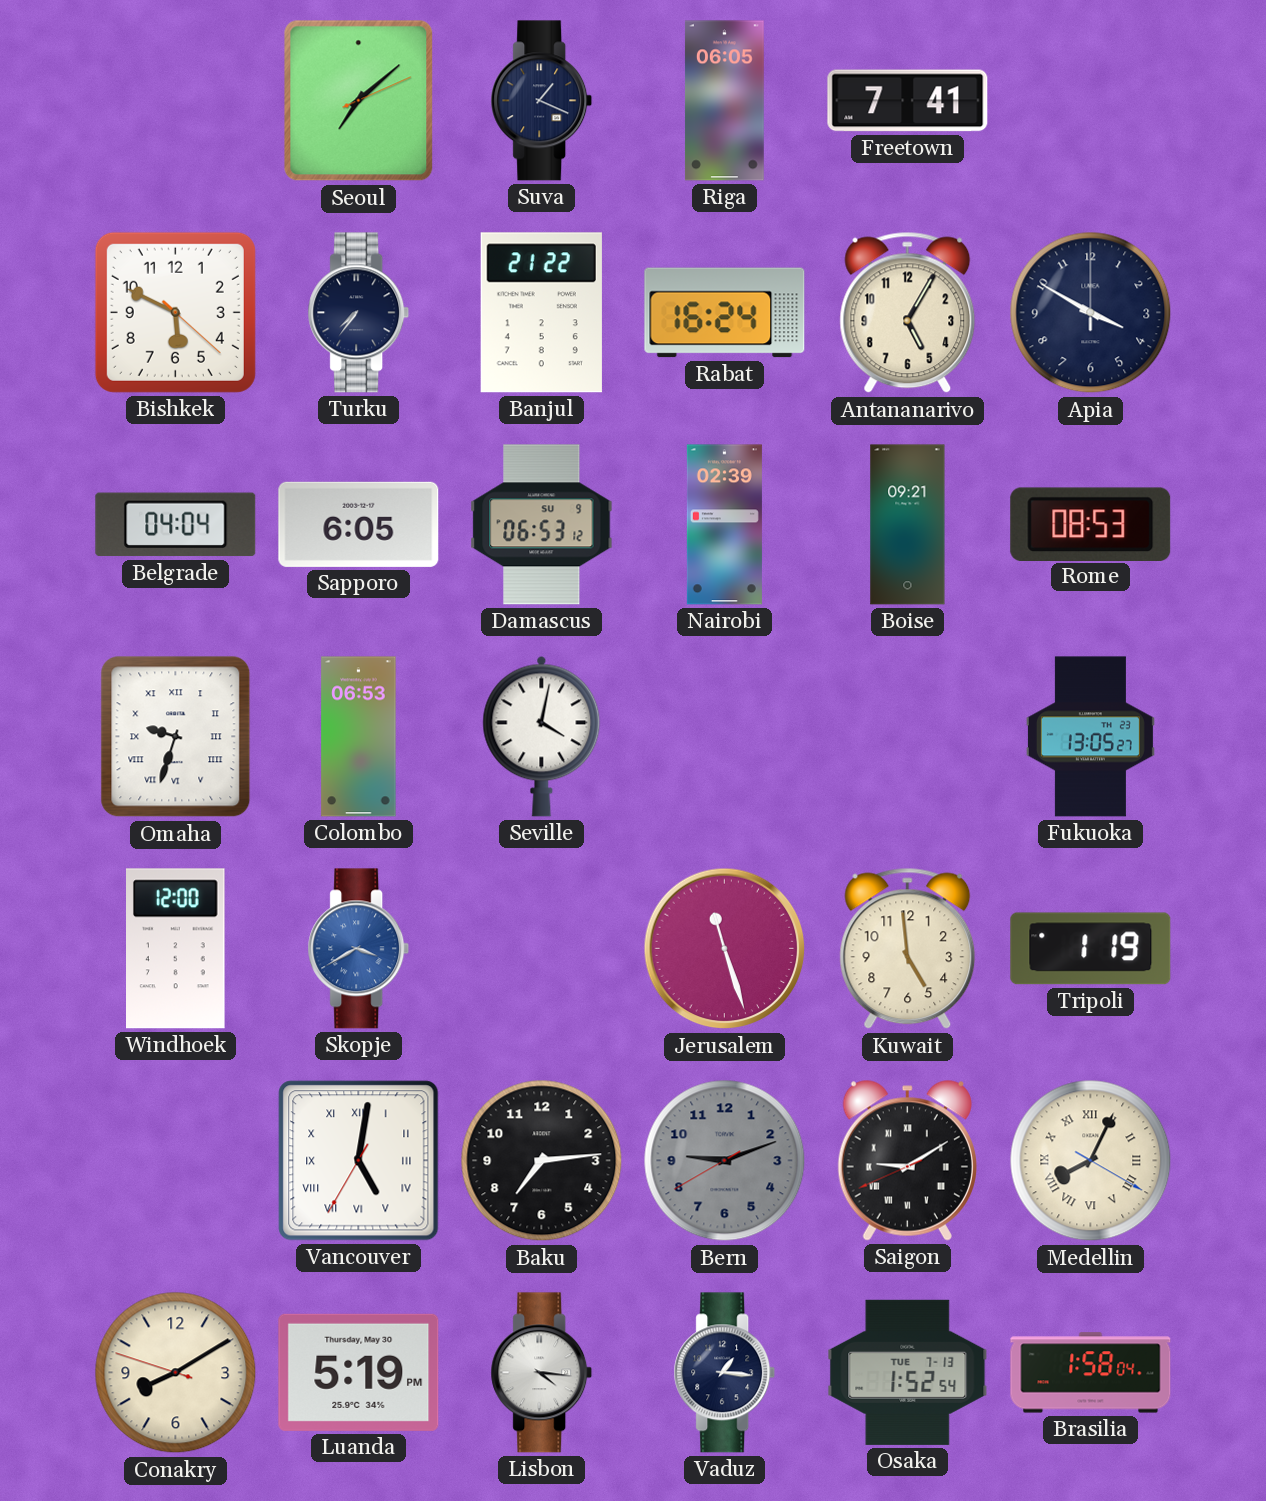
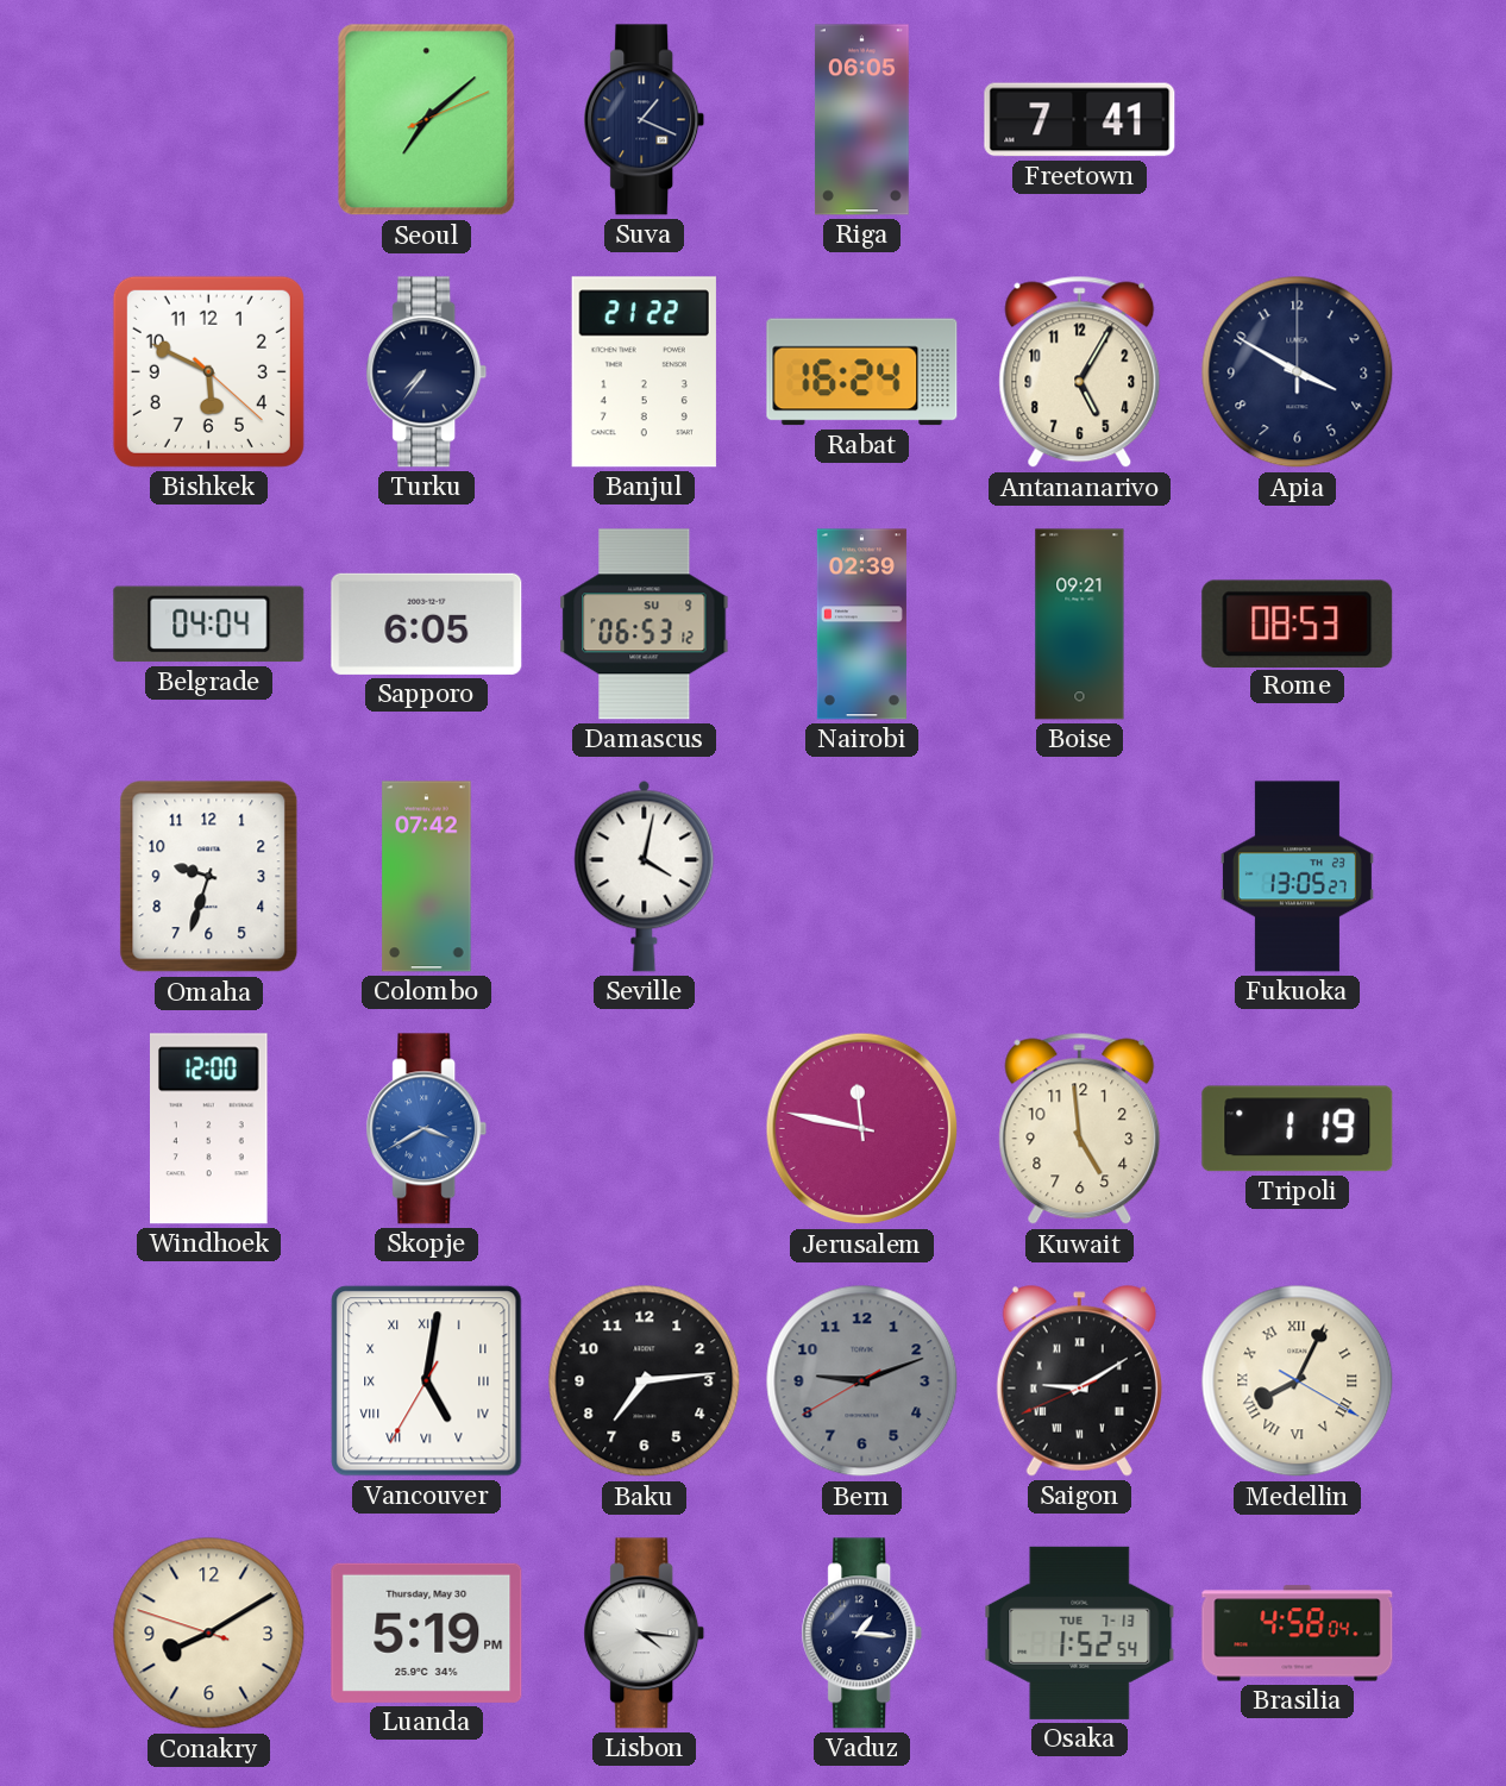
Omaha numerals: Roman -> Arabic (209, 877)
Colombo: 06:53 -> 07:42 (427, 877)
Jerusalem: 11:27 -> 11:47 (862, 1129)
Brasilia: 1:58 -> 4:58 (1298, 1634)
